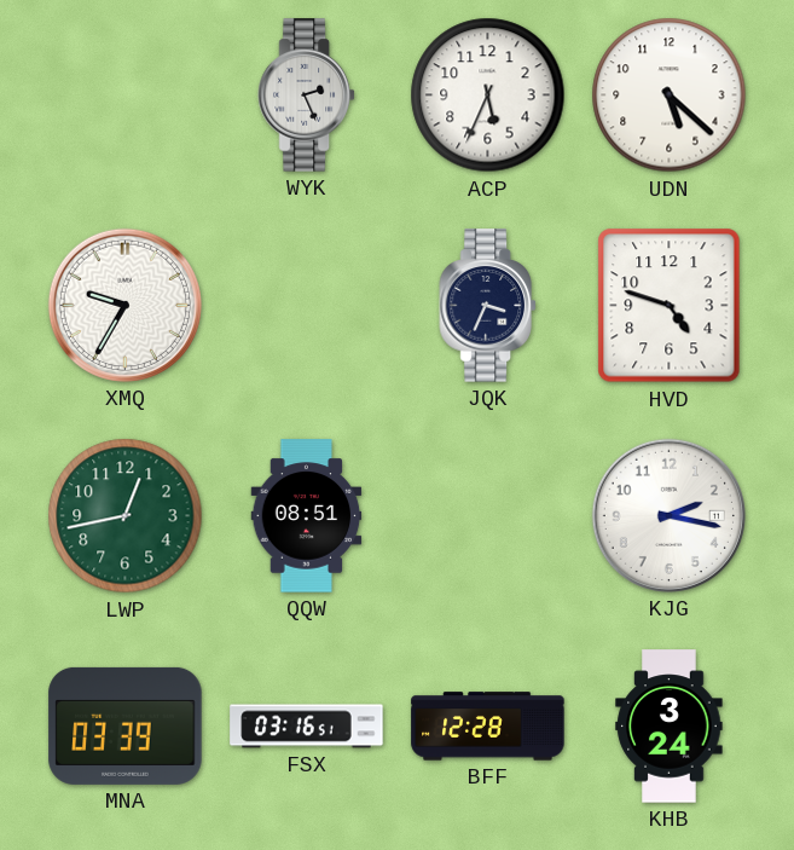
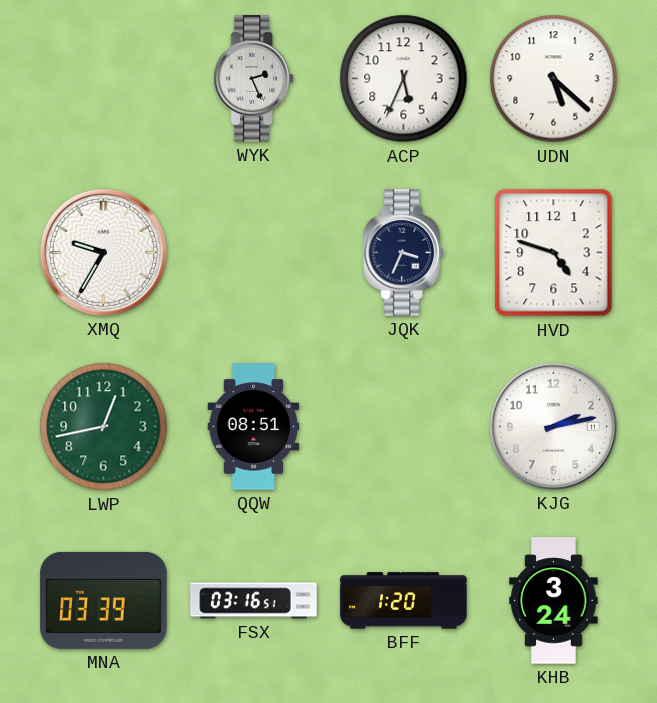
KJG: 2:17 -> 2:13 (553, 426)
BFF: 12:28 -> 1:20 (404, 601)
